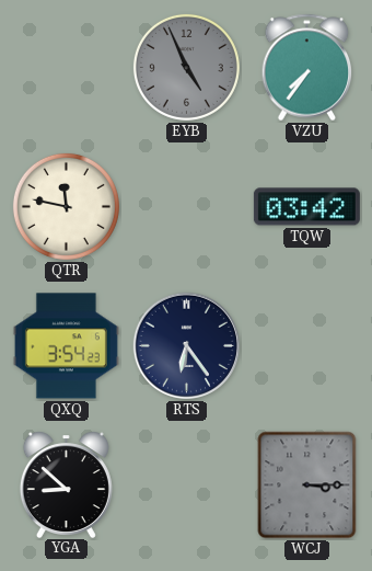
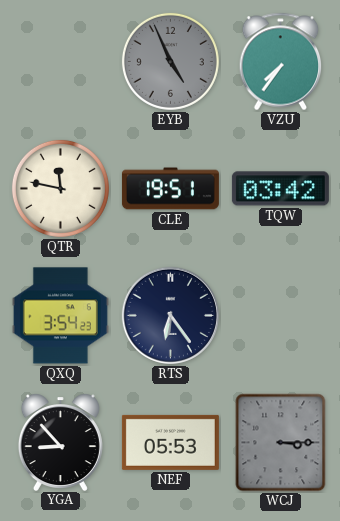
CLE: none -> 19:51 (170, 189)
YGA: 8:52 -> 8:53 (60, 442)
NEF: none -> 05:53 (170, 442)
